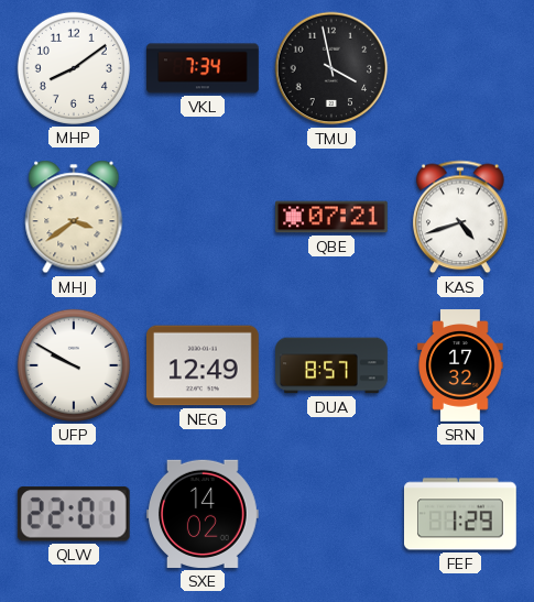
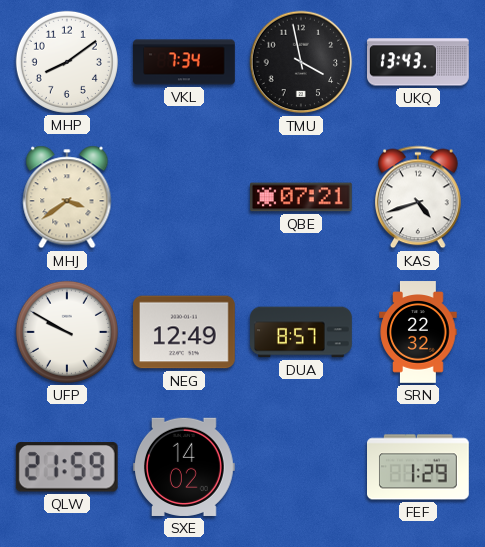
UKQ: none -> 13:43 (419, 62)
SRN: 17:32 -> 22:32 (418, 332)
QLW: 22:01 -> 21:59 (67, 467)
